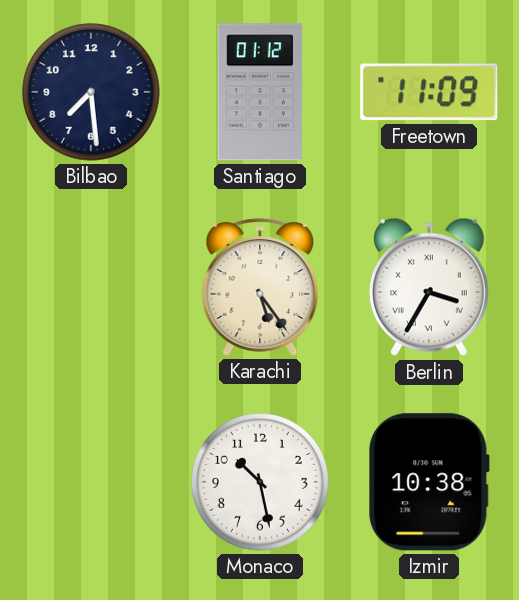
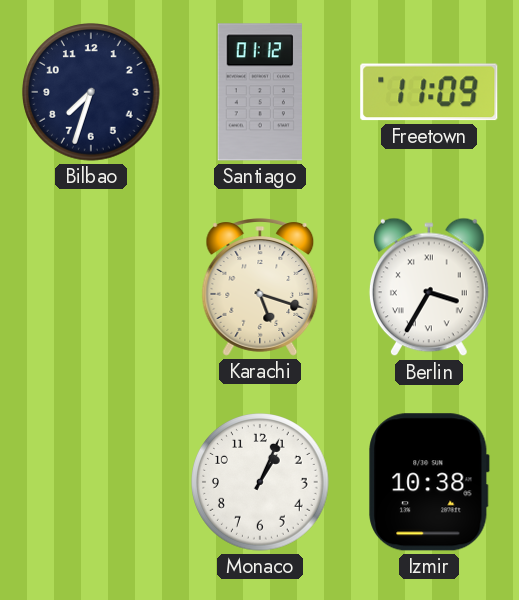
Bilbao: 7:29 -> 7:33 (91, 92)
Karachi: 5:24 -> 5:18 (260, 287)
Monaco: 10:28 -> 1:04 (260, 482)
